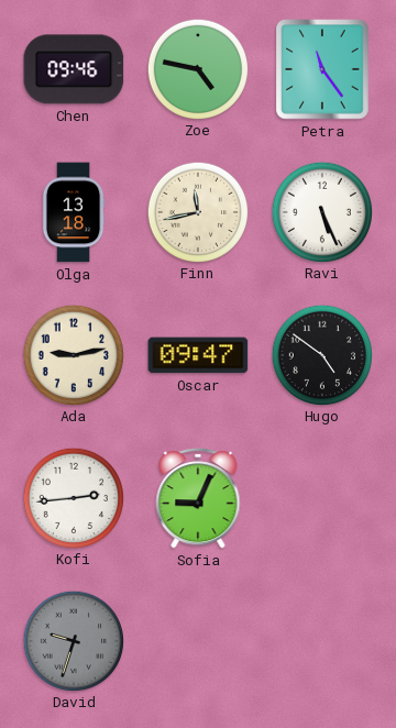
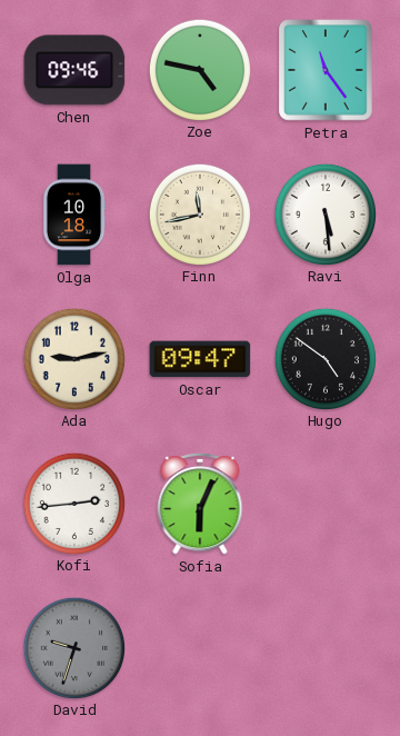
Olga: 13:18 -> 10:18 (74, 215)
Ravi: 5:26 -> 5:29 (324, 213)
Sofia: 9:04 -> 6:04 (200, 505)
